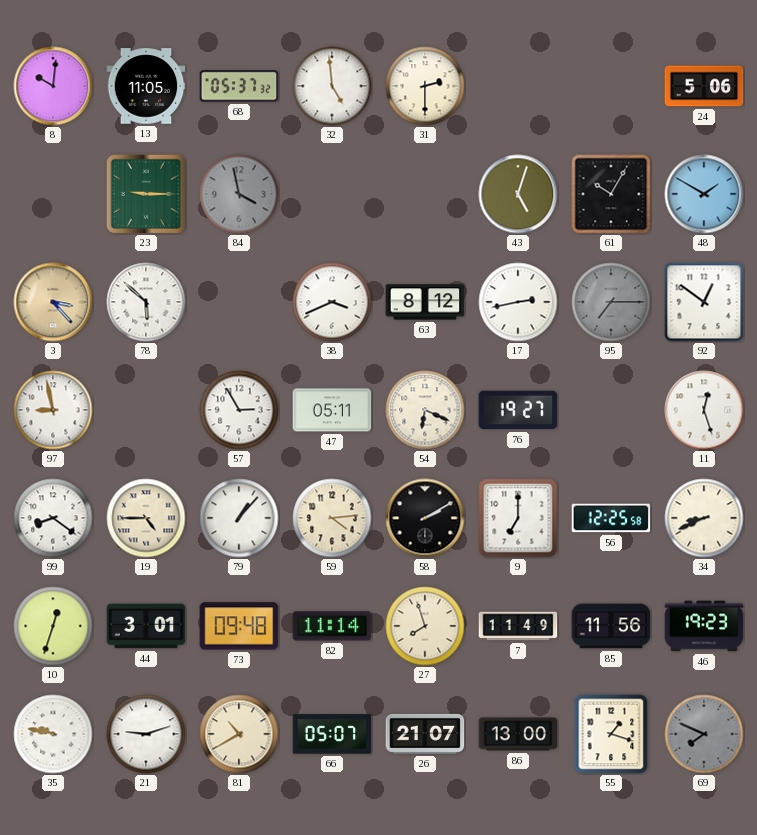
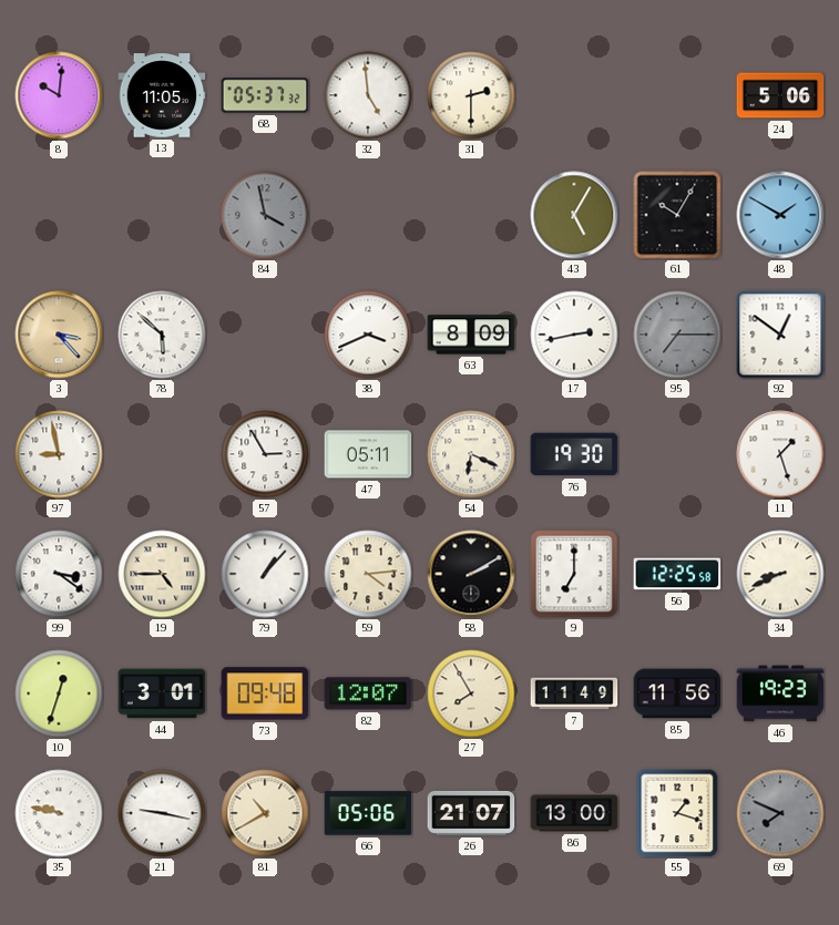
23: 9:15 -> none (146, 194)
43: 5:03 -> 5:05 (574, 215)
63: 8:12 -> 8:09 (471, 335)
76: 19:27 -> 19:30 (574, 454)
11: 12:27 -> 1:27 (780, 454)
99: 8:21 -> 3:21 (59, 574)
82: 11:14 -> 12:07 (368, 693)
27: 7:57 -> 7:55 (471, 693)
21: 9:12 -> 9:17 (162, 813)
66: 05:07 -> 05:06 (368, 813)
